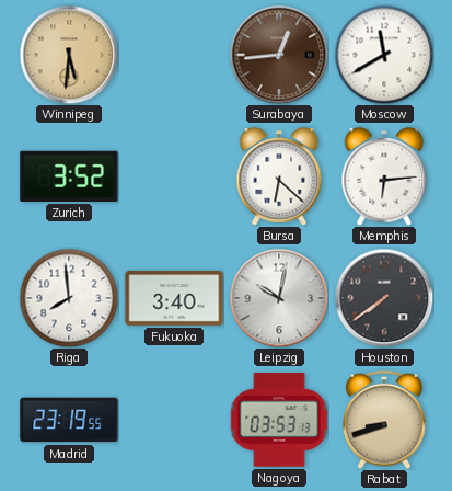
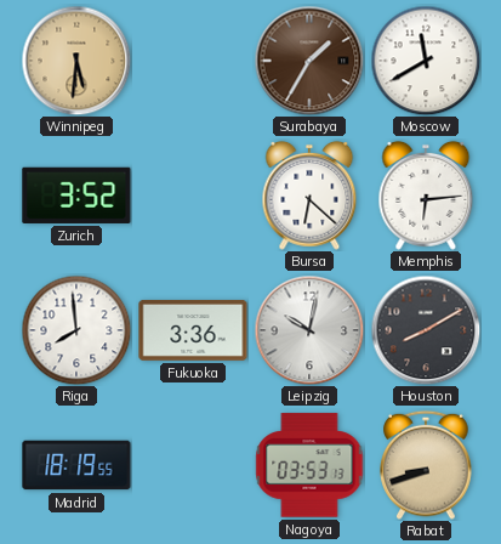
Surabaya: 12:44 -> 1:35 (309, 61)
Fukuoka: 3:40 -> 3:36 (193, 331)
Houston: 7:39 -> 8:10 (426, 330)
Madrid: 23:19 -> 18:19 (76, 465)
